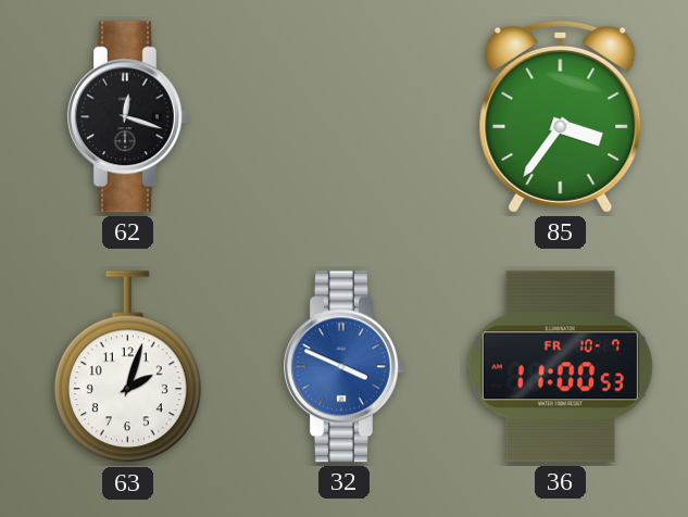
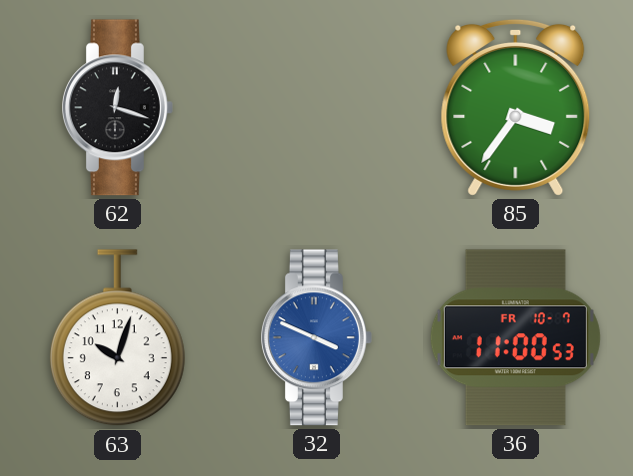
63: 2:03 -> 10:03 (117, 338)
